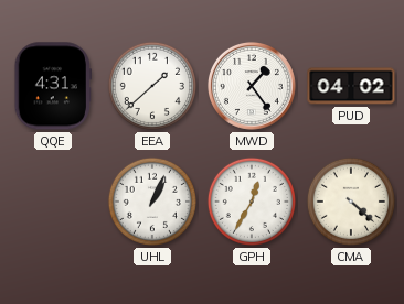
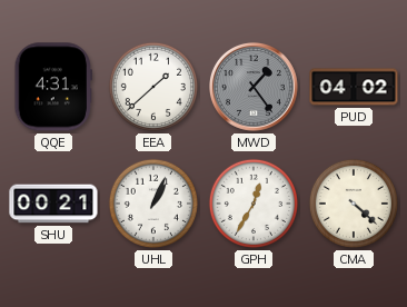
MWD dial: white -> grey (254, 87)
SHU: none -> 00:21 (53, 204)
